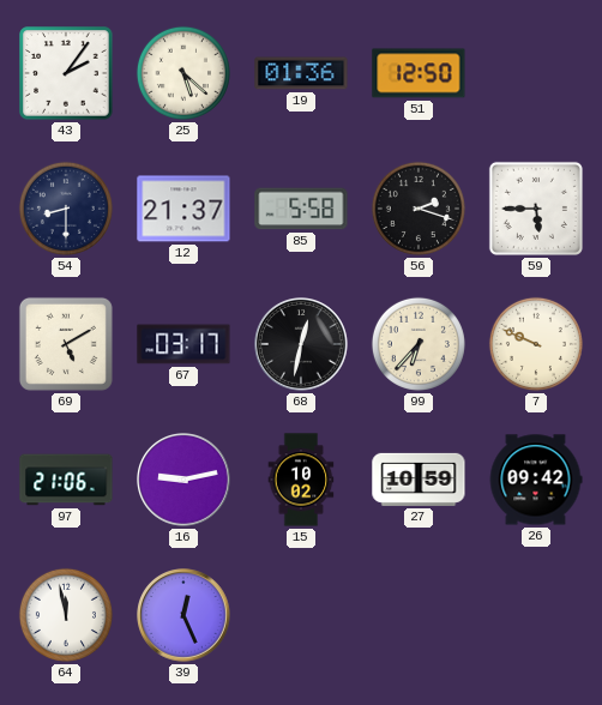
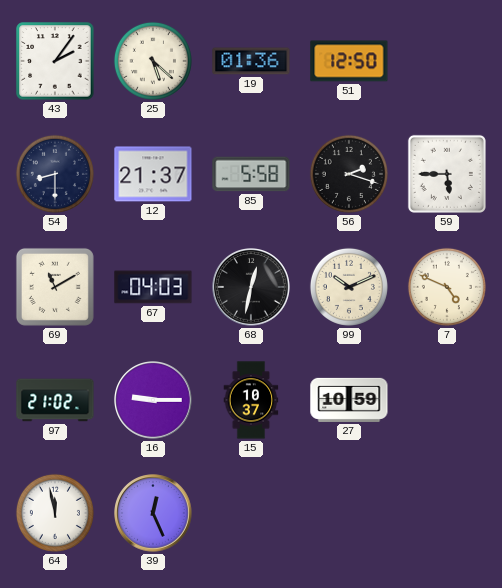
69: 5:10 -> 11:10 (55, 287)
67: 03:17 -> 04:03 (153, 287)
99: 6:37 -> 10:11 (349, 287)
7: 9:49 -> 4:49 (447, 287)
97: 21:06 -> 21:02 (55, 400)
16: 9:13 -> 9:15 (154, 401)
15: 10:02 -> 10:37 (251, 400)
26: 09:42 -> none (536, 480)
